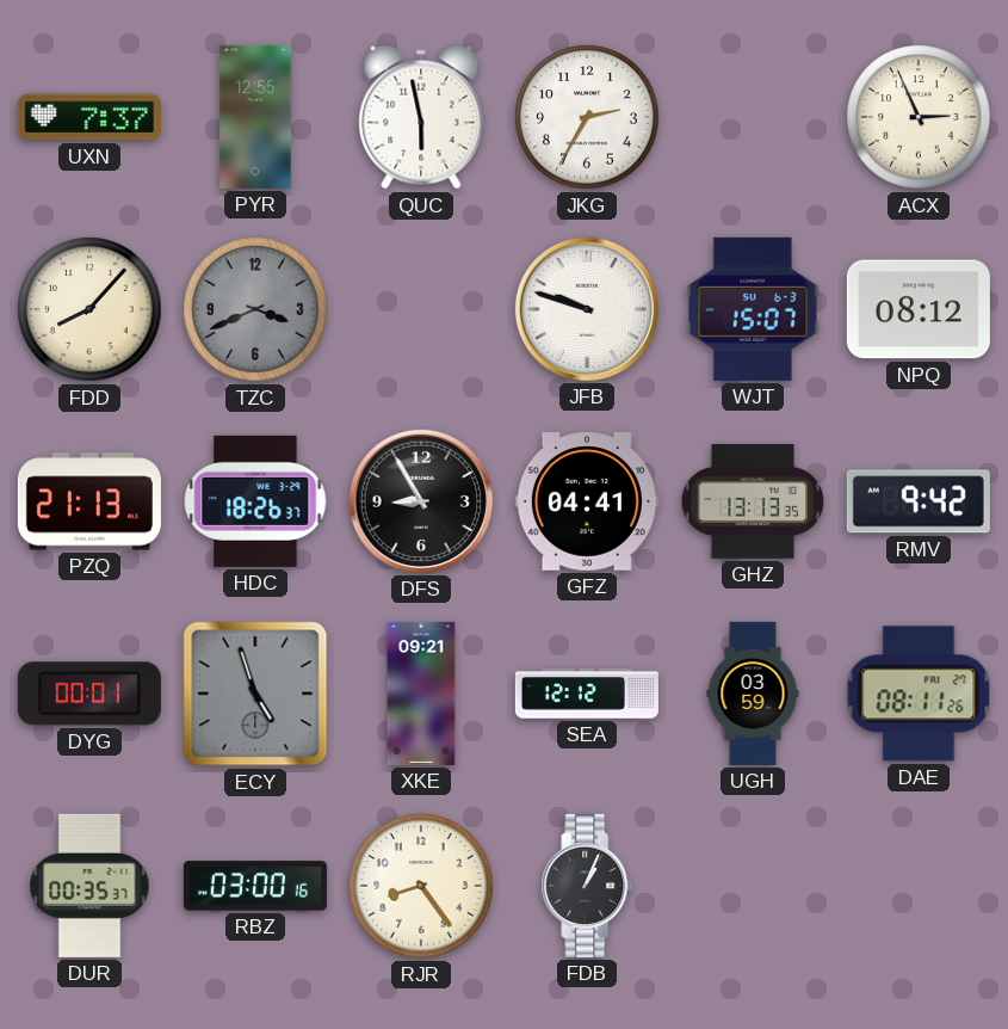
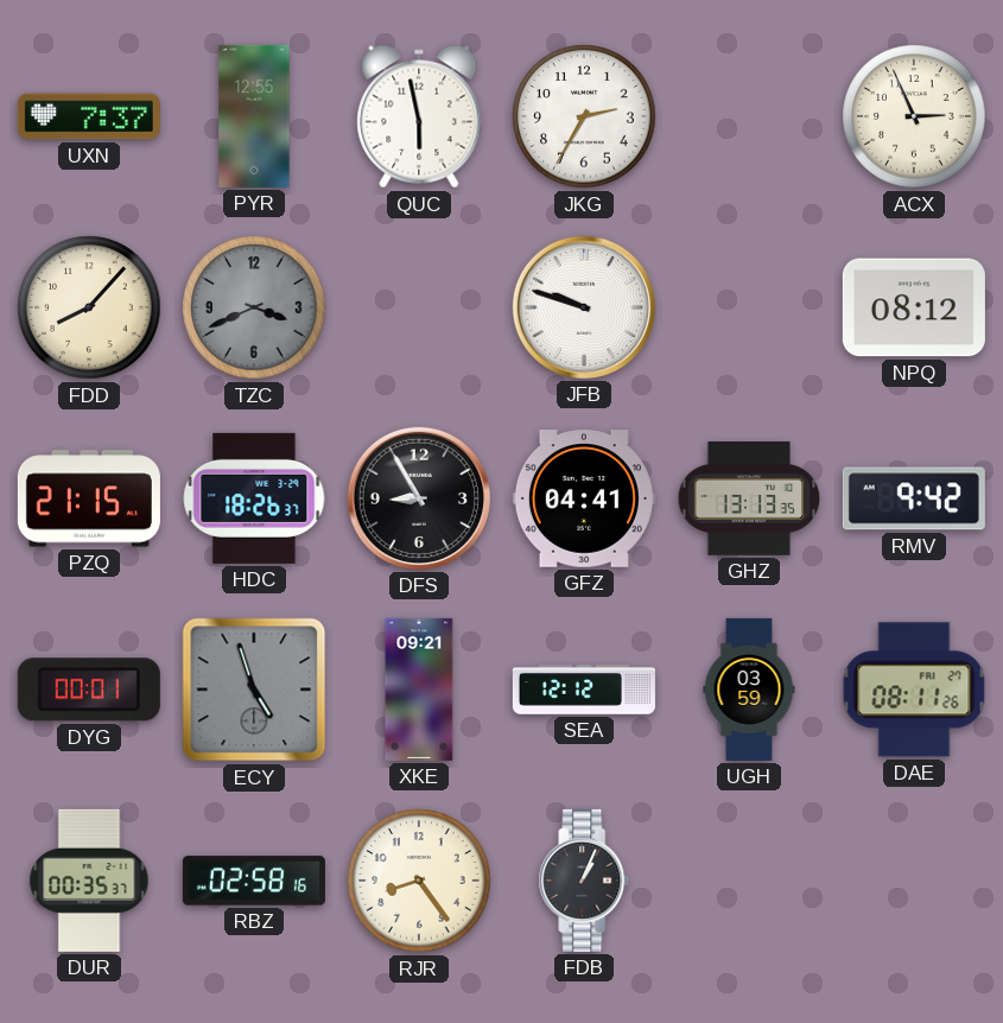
WJT: 15:07 -> none (753, 309)
PZQ: 21:13 -> 21:15 (89, 498)
RBZ: 03:00 -> 02:58 (254, 881)
